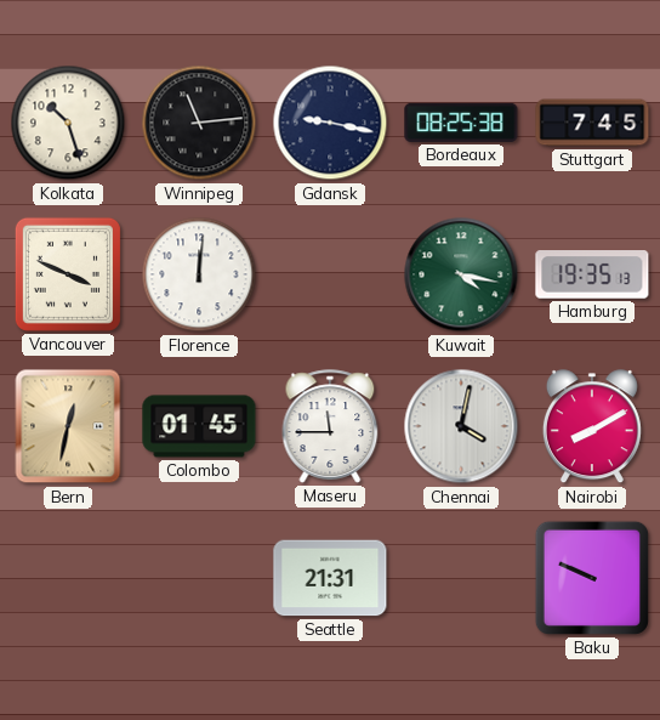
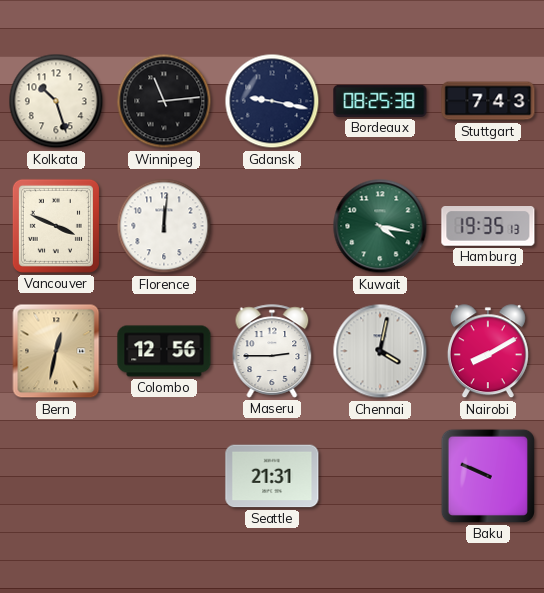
Stuttgart: 7:45 -> 7:43 (488, 101)
Colombo: 01:45 -> 12:56 (164, 351)
Maseru: 11:45 -> 2:45 (272, 351)
